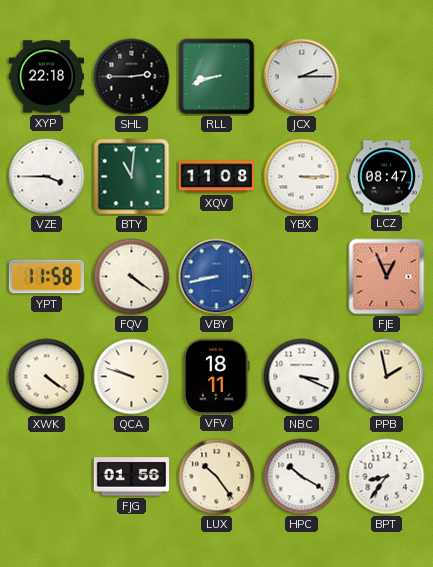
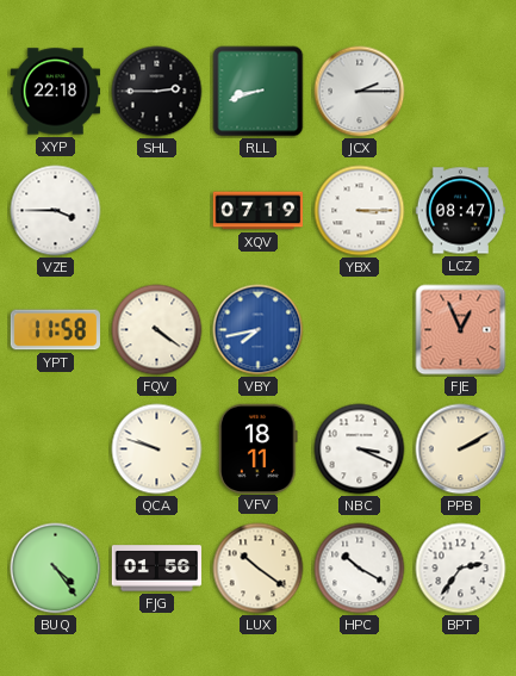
BTY: 11:01 -> none (132, 177)
XQV: 11:08 -> 07:19 (259, 211)
VBY: 8:43 -> 7:43 (259, 330)
XWK: 4:21 -> none (47, 377)
PPB: 1:58 -> 2:10 (461, 449)
BUQ: none -> 4:24 (56, 569)
LUX: 10:24 -> 10:21 (259, 569)
BPT: 8:36 -> 2:36 (461, 569)
